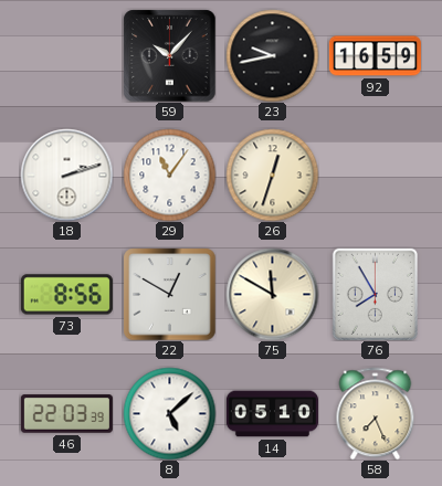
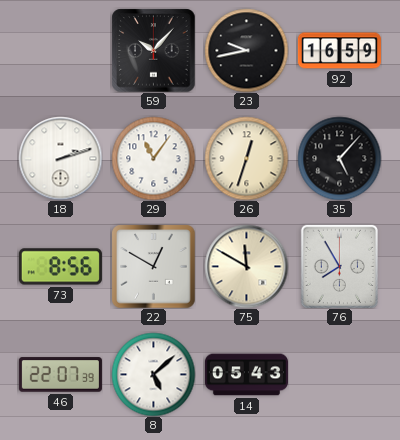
35: none -> 5:07 (339, 158)
46: 22:03 -> 22:07 (60, 375)
14: 05:10 -> 05:43 (246, 375)
58: 7:26 -> none (376, 413)
